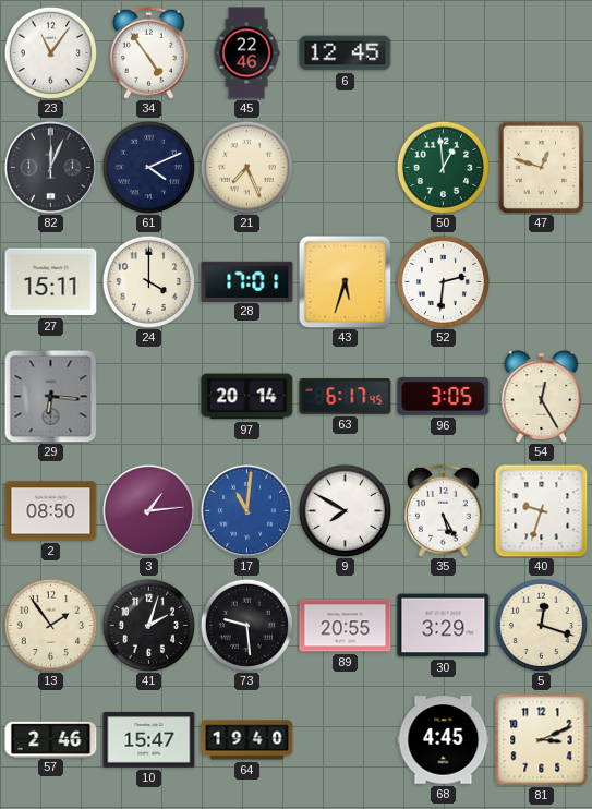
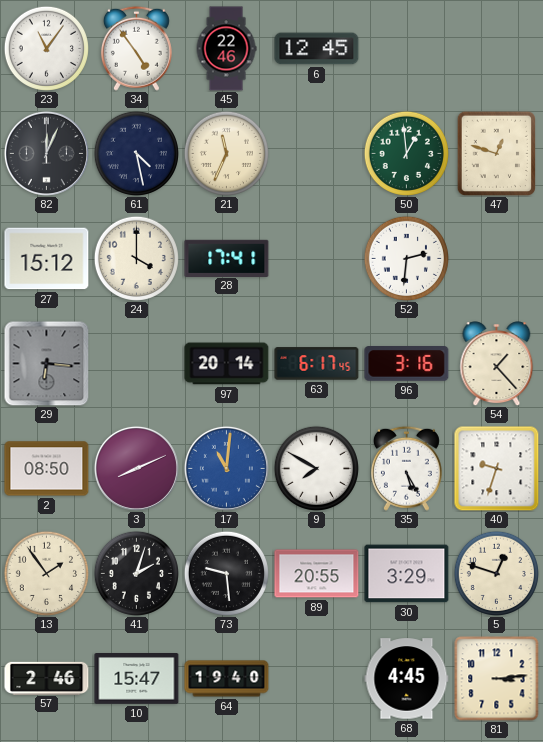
61: 4:11 -> 4:28 (136, 153)
21: 7:26 -> 11:34 (226, 153)
27: 15:11 -> 15:12 (47, 259)
28: 17:01 -> 17:41 (227, 258)
43: 5:33 -> none (345, 281)
96: 3:05 -> 3:16 (407, 364)
54: 12:25 -> 1:23 (497, 364)
3: 1:14 -> 8:11 (136, 468)
5: 12:18 -> 12:48 (496, 573)
81: 3:11 -> 3:14 (497, 679)
